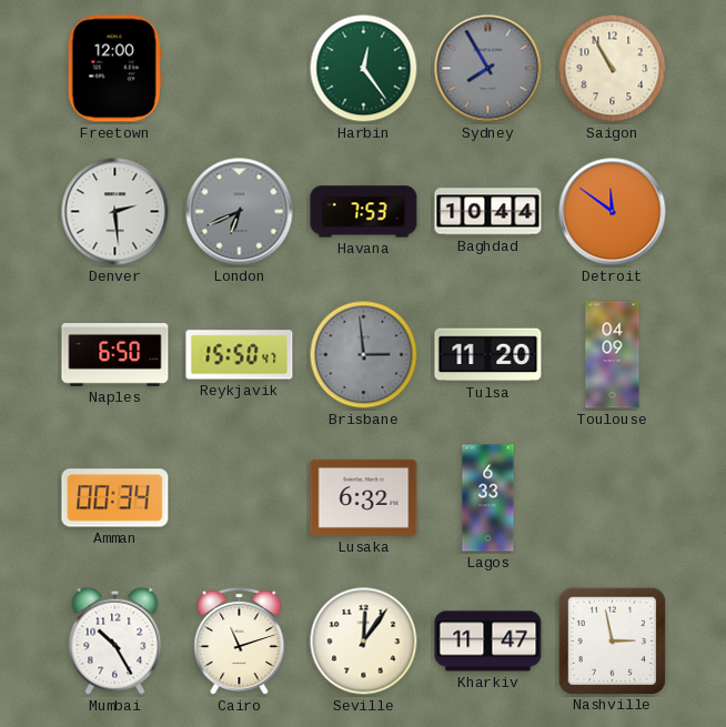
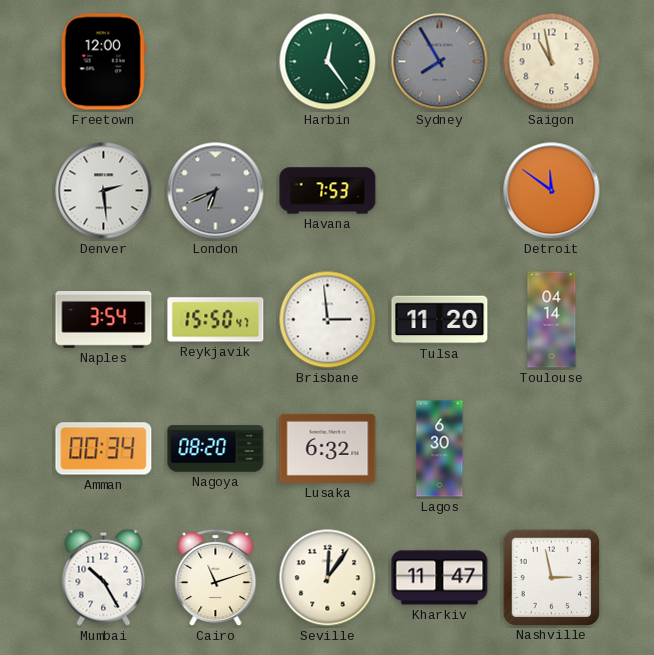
Saigon: 10:55 -> 10:58 (552, 62)
Baghdad: 10:44 -> none (488, 212)
Naples: 6:50 -> 3:54 (104, 320)
Brisbane dial: grey -> white (328, 320)
Toulouse: 04:09 -> 04:14 (552, 320)
Nagoya: none -> 08:20 (216, 449)
Lagos: 6:33 -> 6:30 (440, 449)
